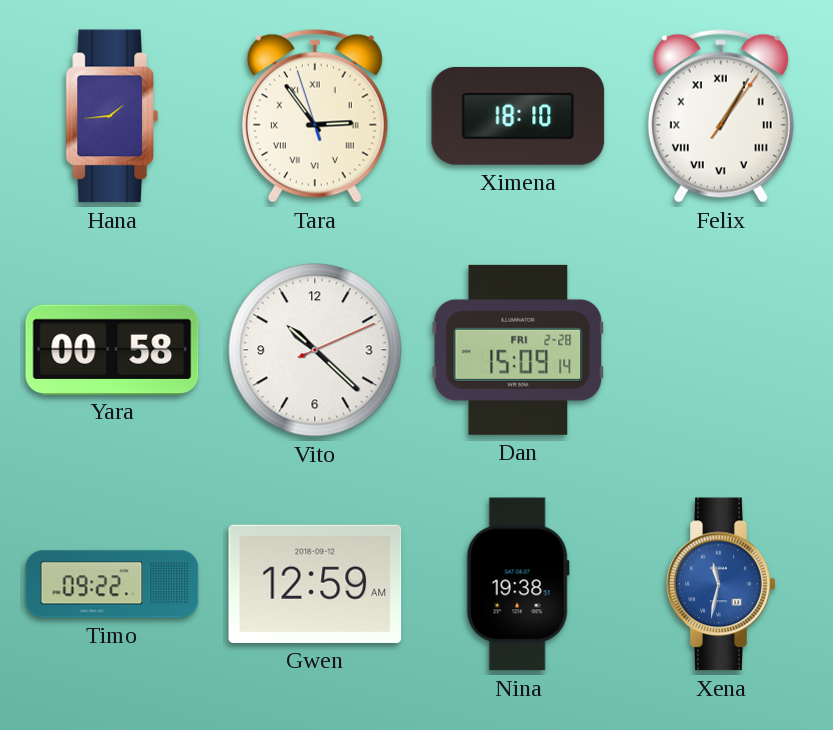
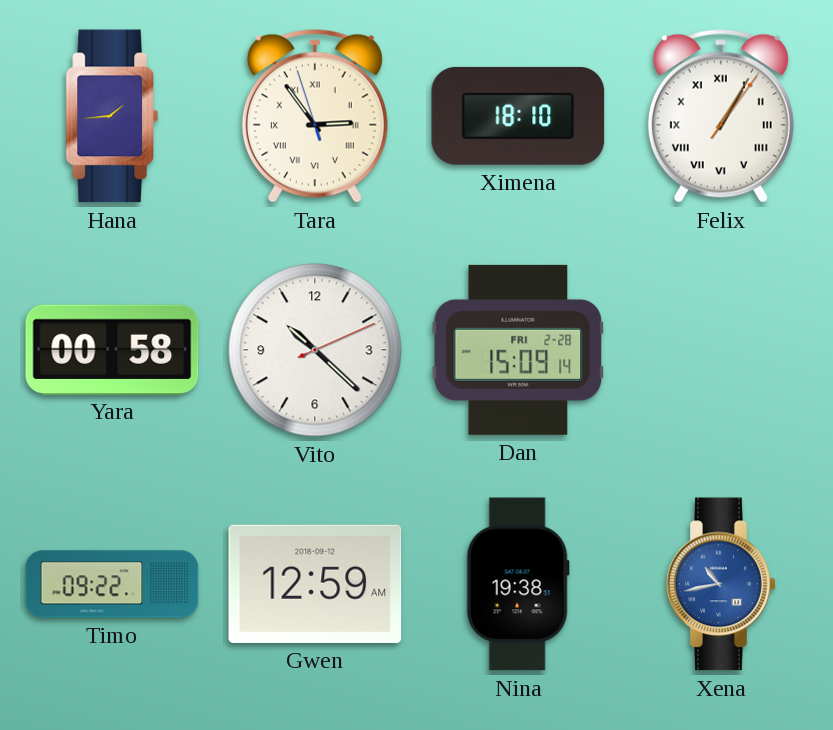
Xena: 11:32 -> 10:43 (721, 584)
